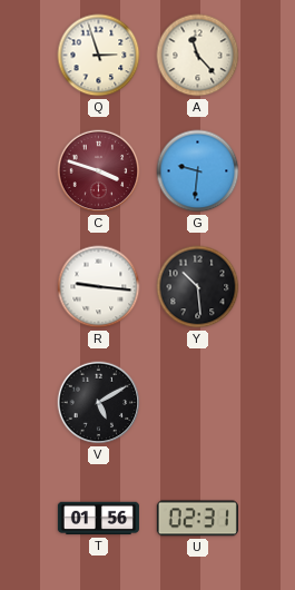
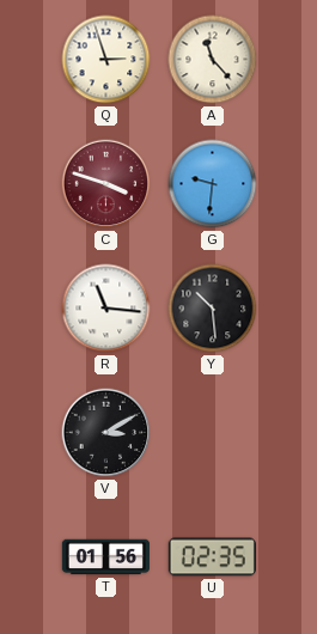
R: 9:16 -> 11:16 (106, 309)
V: 5:10 -> 3:10 (106, 433)
U: 02:31 -> 02:35 (212, 557)
